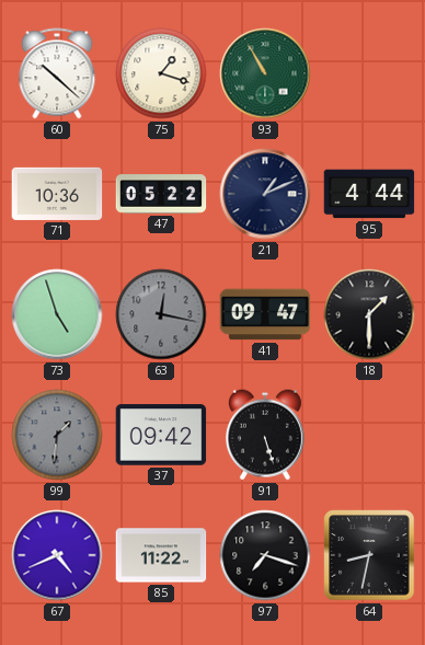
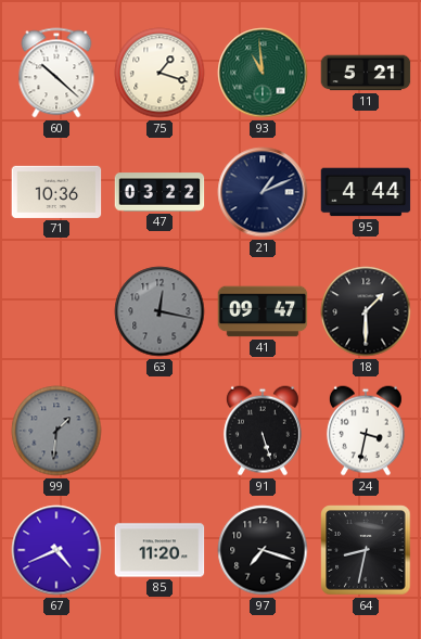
93: 10:55 -> 10:59 (263, 73)
11: none -> 5:21 (366, 73)
47: 05:22 -> 03:22 (160, 192)
73: 4:57 -> none (57, 314)
37: 09:42 -> none (161, 435)
24: none -> 3:32 (366, 431)
85: 11:22 -> 11:20 (160, 550)
